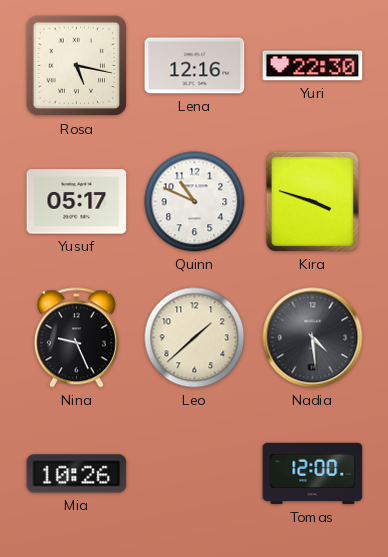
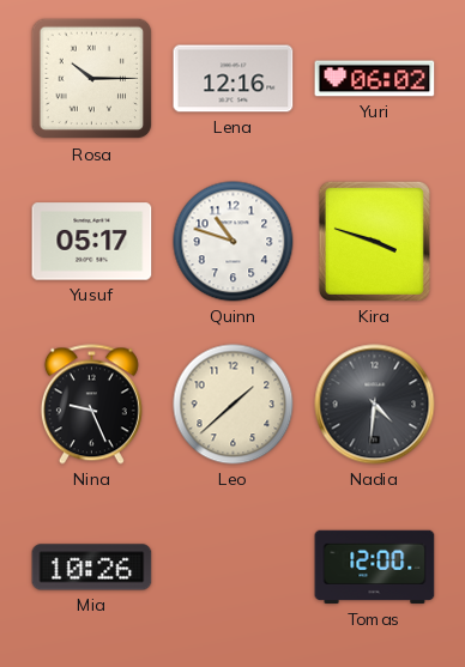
Rosa: 5:17 -> 10:15 (92, 79)
Yuri: 22:30 -> 06:02 (375, 79)
Quinn: 10:49 -> 10:48 (234, 242)
Nadia: 4:29 -> 4:31 (375, 405)
